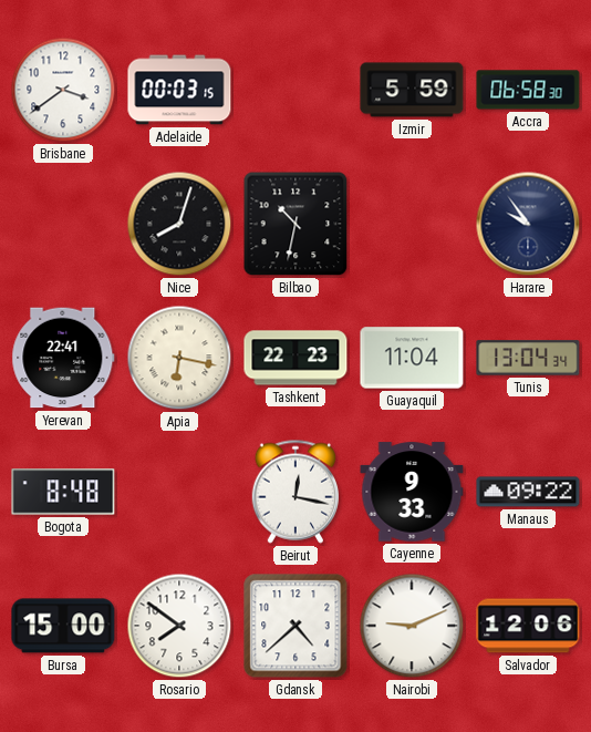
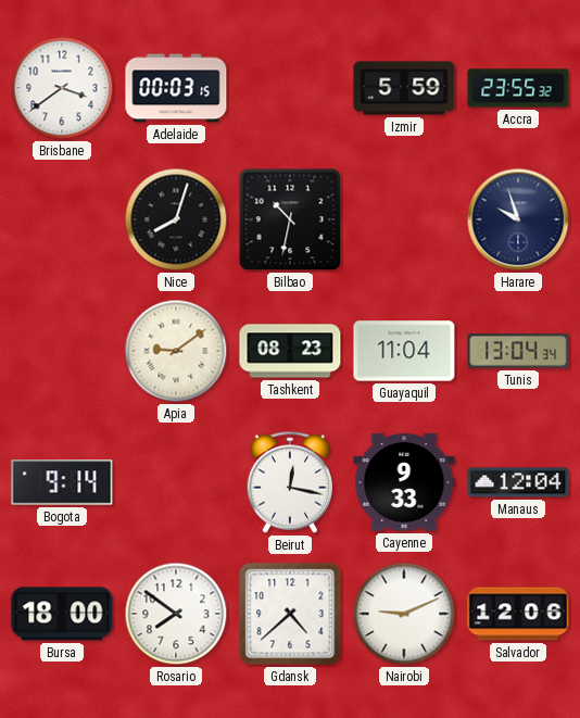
Accra: 06:58 -> 23:55 (518, 88)
Harare: 9:54 -> 9:57 (518, 219)
Yerevan: 22:41 -> none (63, 358)
Apia: 6:17 -> 9:09 (176, 351)
Tashkent: 22:23 -> 08:23 (290, 351)
Bogota: 8:48 -> 9:14 (62, 482)
Manaus: 09:22 -> 12:04 (518, 482)
Bursa: 15:00 -> 18:00 (62, 614)
